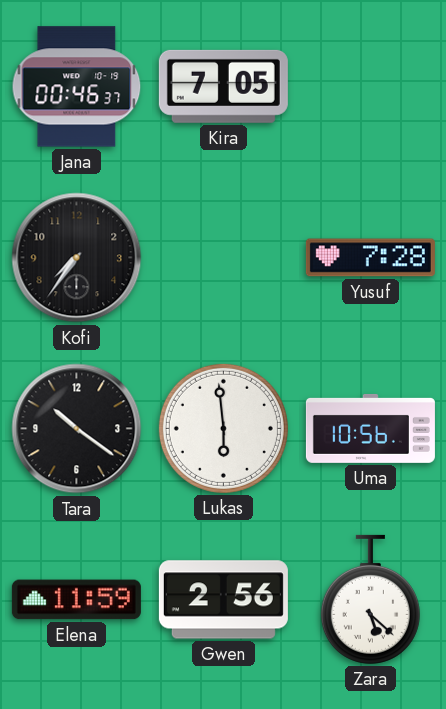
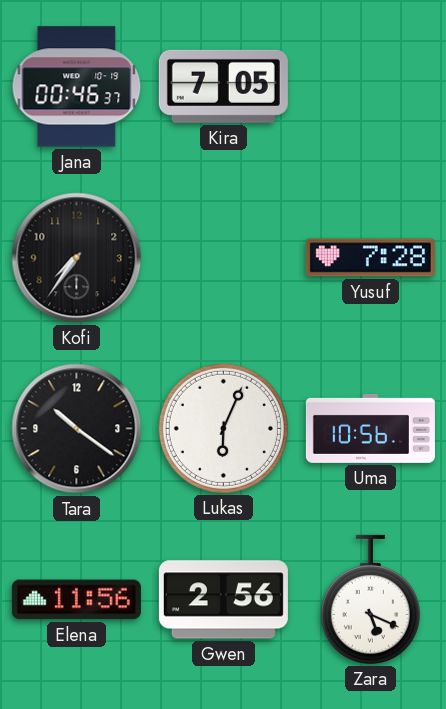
Lukas: 5:59 -> 6:04 (223, 428)
Elena: 11:59 -> 11:56 (76, 600)
Zara: 5:22 -> 5:19 (370, 599)
